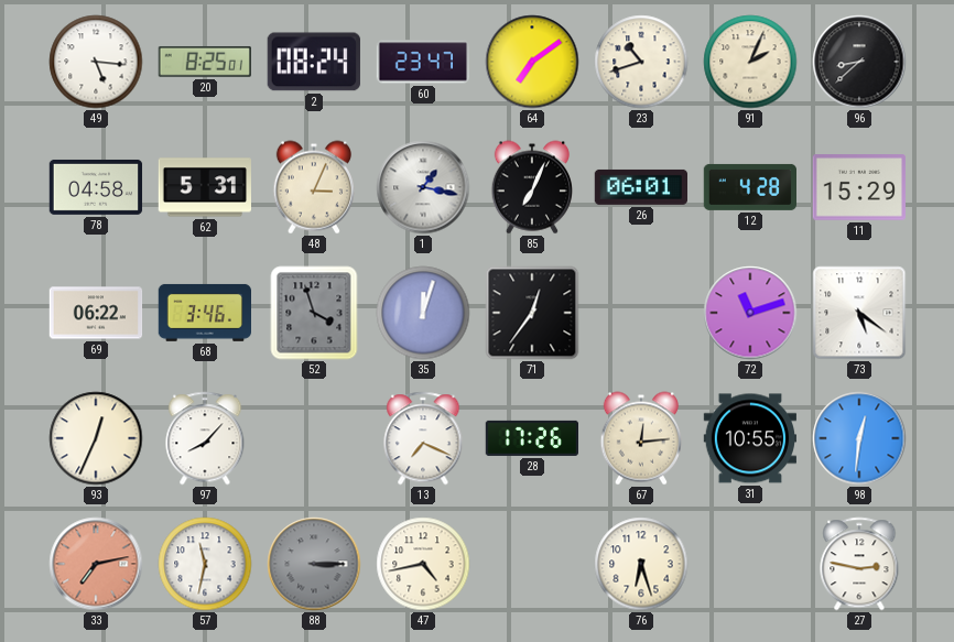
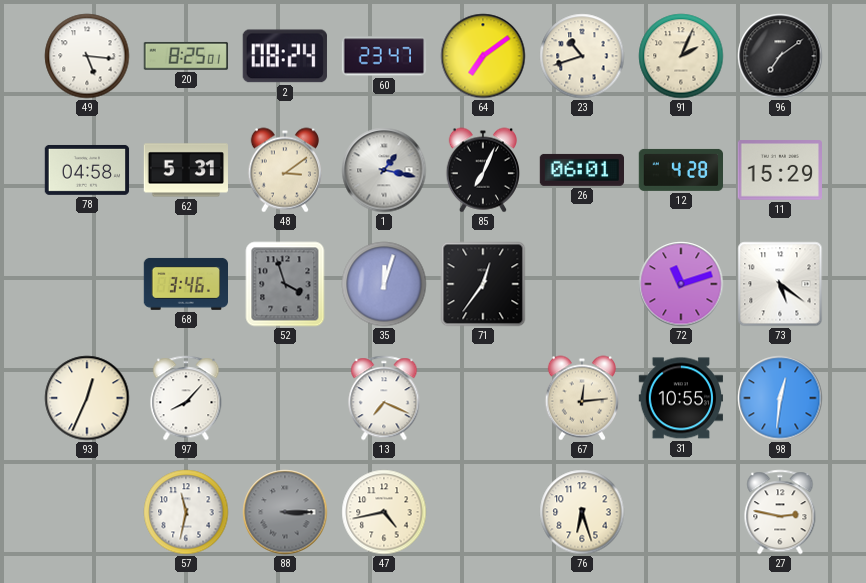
96: 8:38 -> 7:09 (780, 56)
48: 3:04 -> 3:09 (284, 170)
69: 06:22 -> none (96, 313)
28: 17:26 -> none (532, 438)
33: 7:13 -> none (96, 564)
